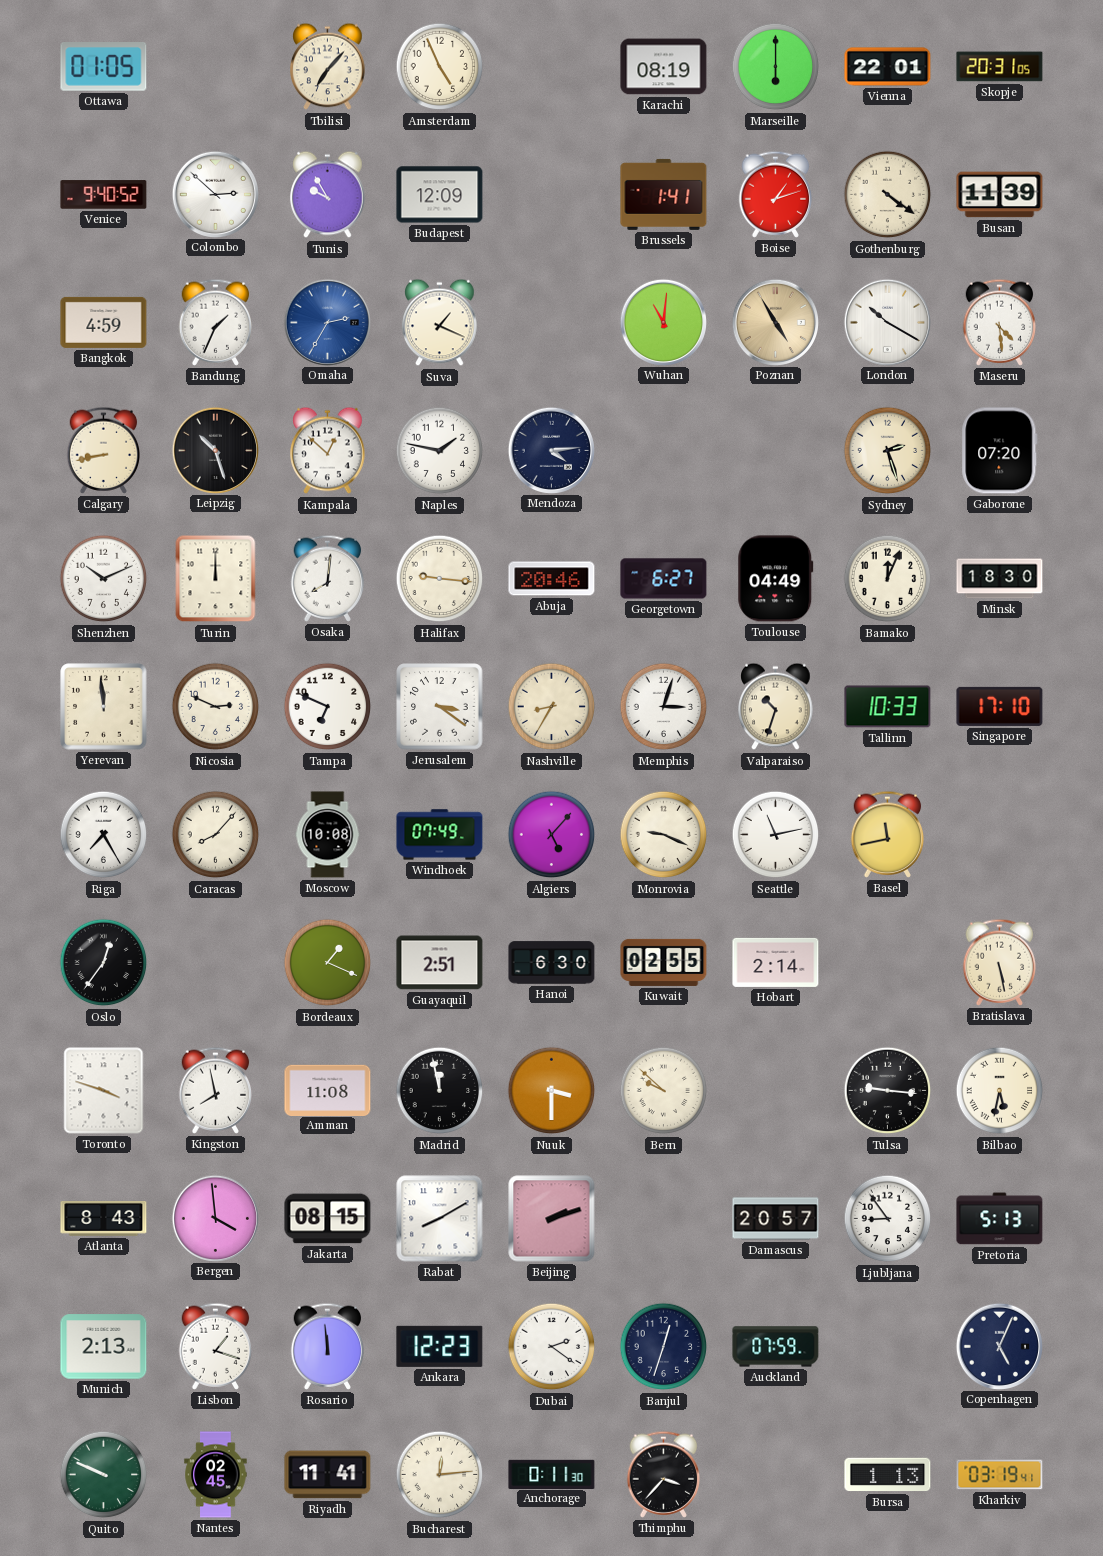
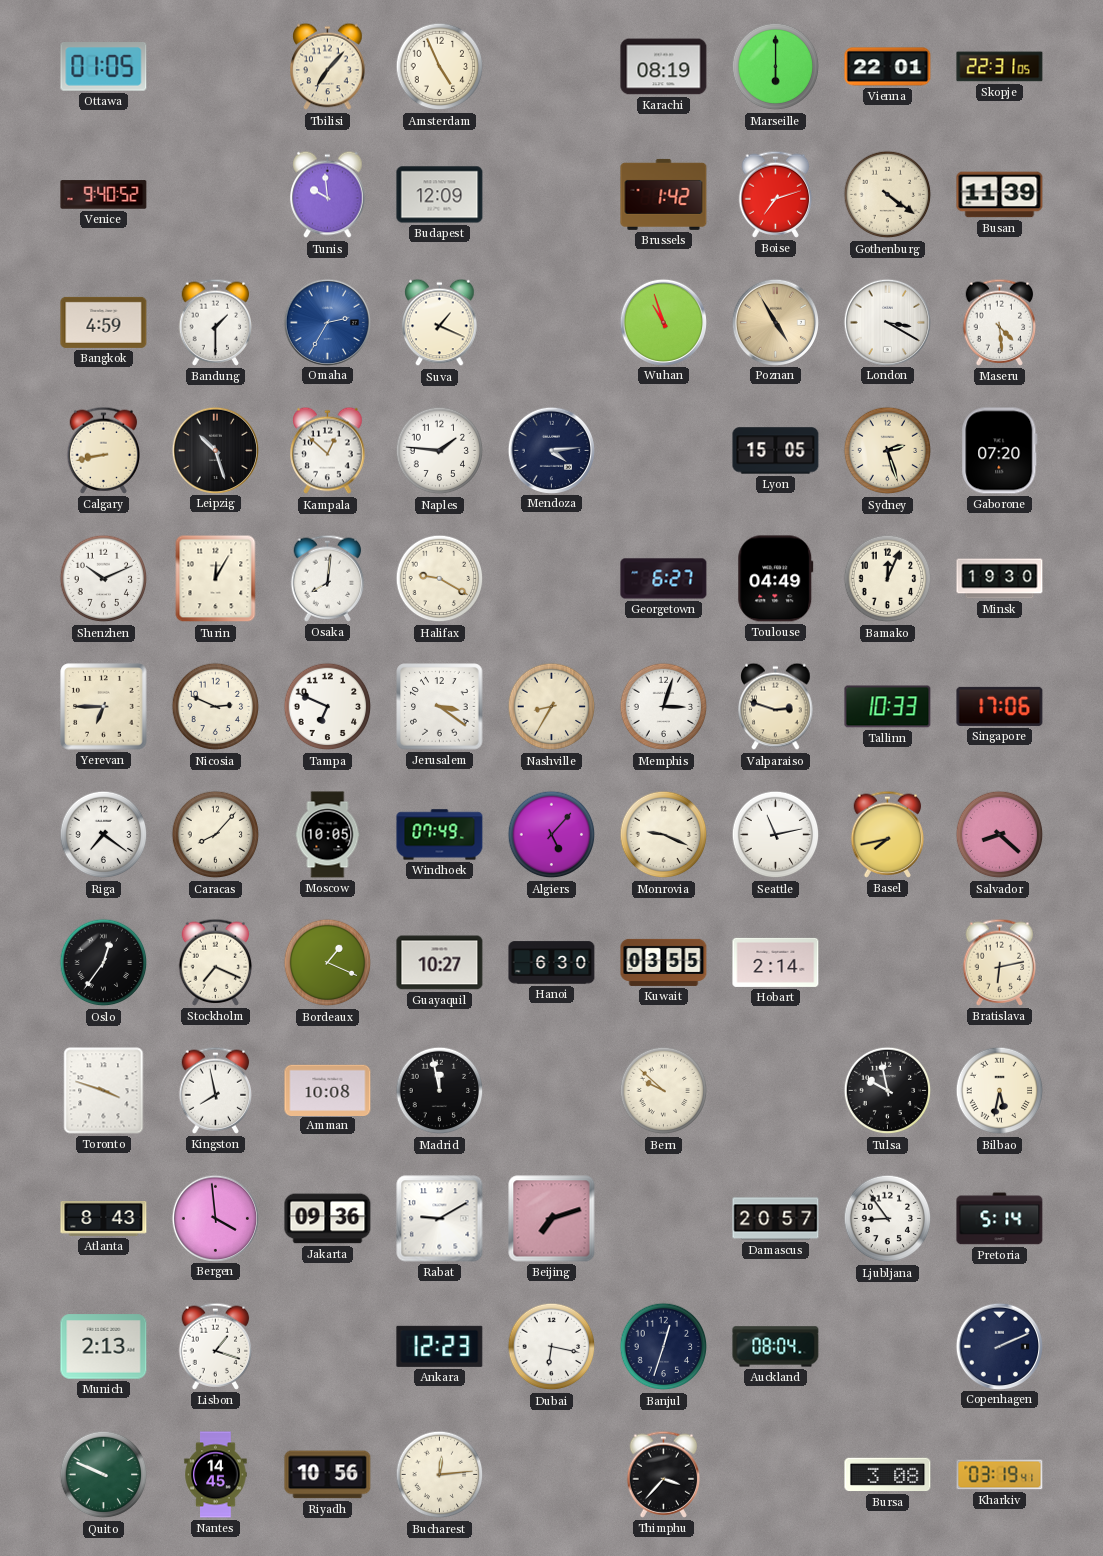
Skopje: 20:31 -> 22:31 (1000, 67)
Colombo: 2:52 -> none (215, 194)
Tunis: 9:55 -> 9:59 (328, 195)
Brussels: 1:41 -> 1:42 (664, 194)
Boise: 1:12 -> 7:12 (776, 194)
Bandung: 1:34 -> 1:30 (216, 322)
Wuhan: 11:01 -> 10:57 (663, 322)
London: 10:20 -> 3:20 (887, 322)
Naples: 1:47 -> 1:46 (440, 451)
Lyon: none -> 15:05 (776, 451)
Turin: 12:00 -> 12:05 (216, 579)
Halifax: 9:16 -> 9:20 (440, 579)
Abuja: 20:46 -> none (552, 579)
Minsk: 18:30 -> 19:30 (1000, 579)
Yerevan: 11:59 -> 6:45 (104, 707)
Valparaiso: 10:33 -> 2:48 (776, 707)
Singapore: 17:10 -> 17:06 (1000, 706)
Riga: 7:25 -> 7:21 (104, 835)
Moscow: 10:08 -> 10:05 (328, 835)
Basel: 11:43 -> 7:43 (888, 834)
Salvador: none -> 8:22 (1000, 835)
Stockholm: none -> 7:19 (216, 962)
Guayaquil: 2:51 -> 10:27 (440, 963)
Kuwait: 02:55 -> 03:55 (664, 962)
Bratislava: 5:28 -> 6:13 (1000, 962)
Amman: 11:08 -> 10:08 (328, 1090)
Nuuk: 3:30 -> none (552, 1091)
Tulsa: 9:16 -> 9:58 (888, 1091)
Jakarta: 08:15 -> 09:36 (328, 1219)
Rabat: 8:10 -> 9:10 (440, 1219)
Beijing: 2:12 -> 7:12 (552, 1219)
Pretoria: 5:13 -> 5:14 (1000, 1219)
Rosario: 11:59 -> none (328, 1346)
Dubai: 2:21 -> 6:17 (552, 1347)
Auckland: 07:59 -> 08:04 (776, 1347)
Copenhagen: 5:04 -> 2:11 (999, 1346)
Nantes: 02:45 -> 14:45 (216, 1475)
Riyadh: 11:41 -> 10:56 (328, 1475)
Anchorage: 0:11 -> none (552, 1474)
Bursa: 1:13 -> 3:08 (888, 1475)
